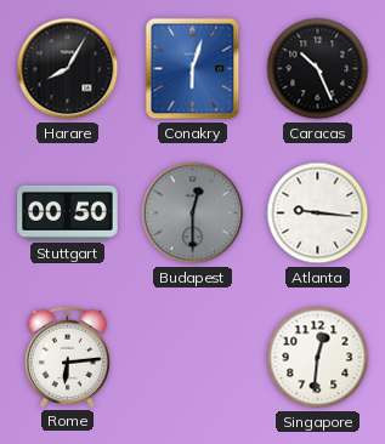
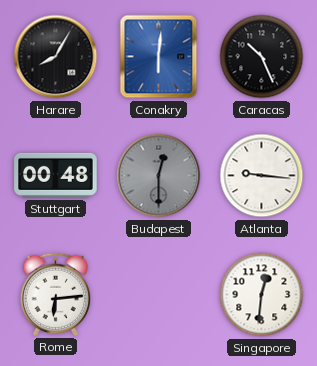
Conakry: 6:03 -> 6:01 (159, 57)
Stuttgart: 00:50 -> 00:48 (56, 175)
